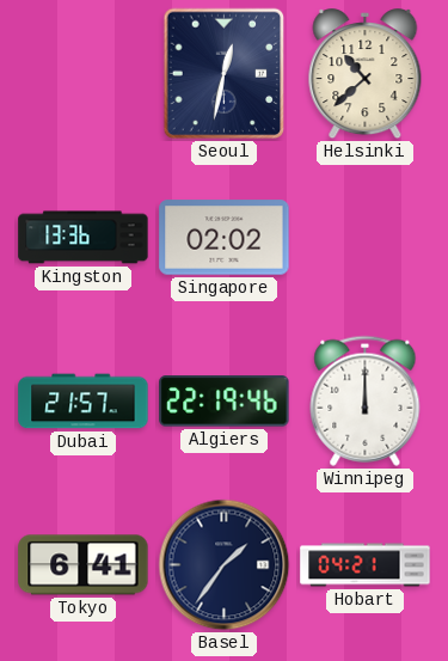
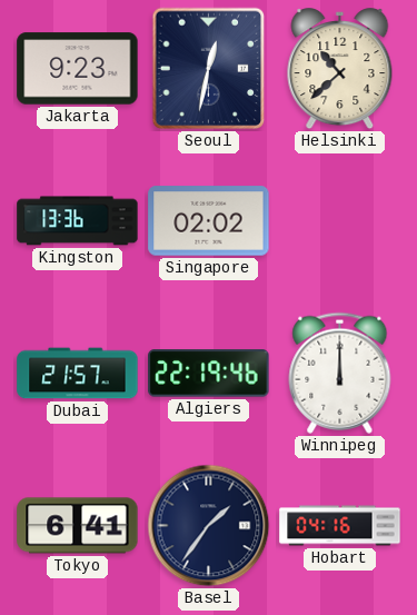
Jakarta: none -> 9:23 (78, 69)
Hobart: 04:21 -> 04:16 (340, 526)
